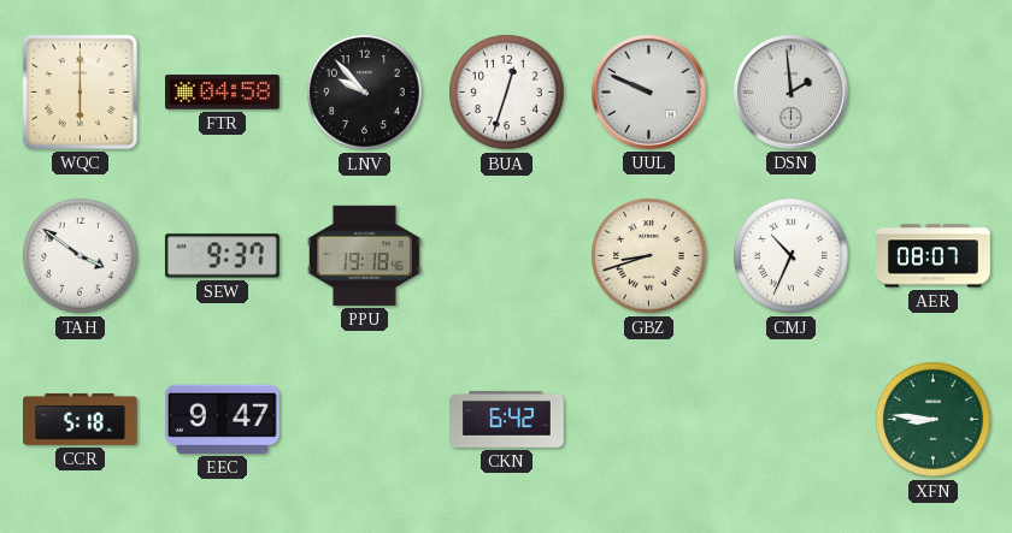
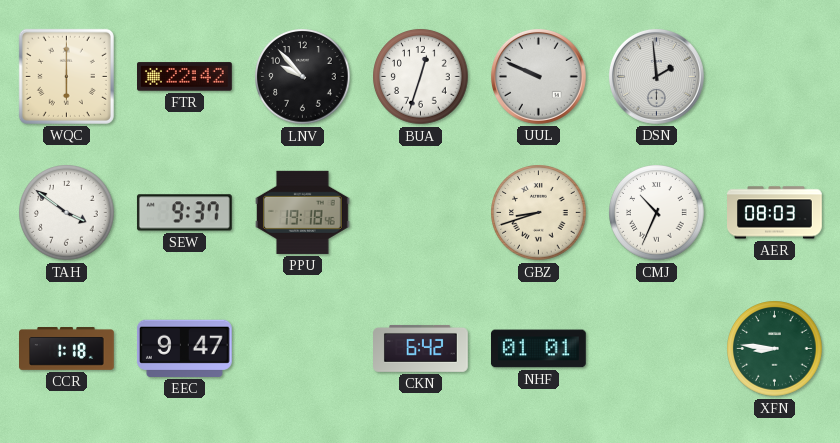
FTR: 04:58 -> 22:42 (185, 77)
AER: 08:07 -> 08:03 (775, 213)
CCR: 5:18 -> 1:18 (67, 349)
NHF: none -> 01:01 (539, 349)
